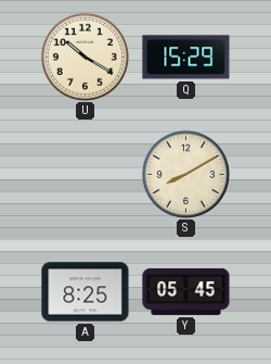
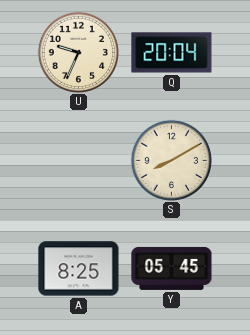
U: 10:20 -> 9:34 (78, 52)
Q: 15:29 -> 20:04 (172, 53)
